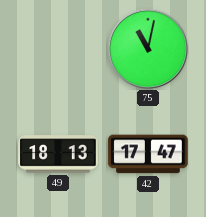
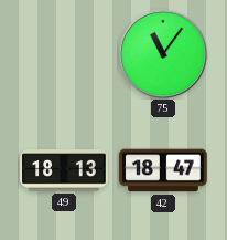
75: 11:02 -> 11:06 (163, 54)
42: 17:47 -> 18:47 (163, 170)
